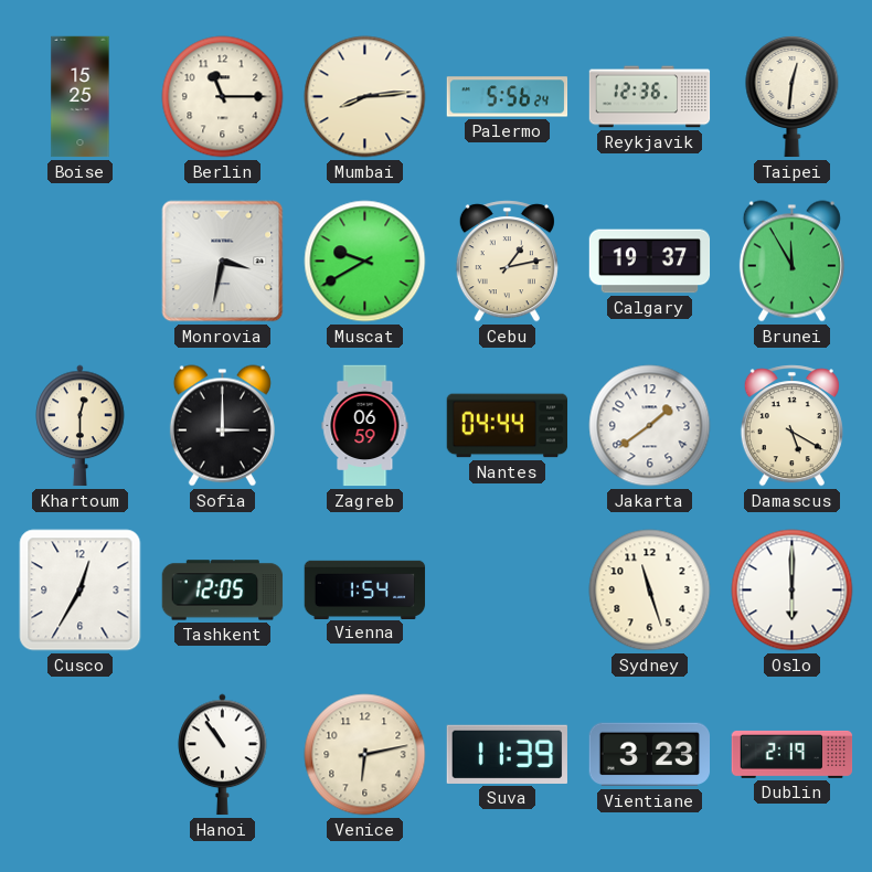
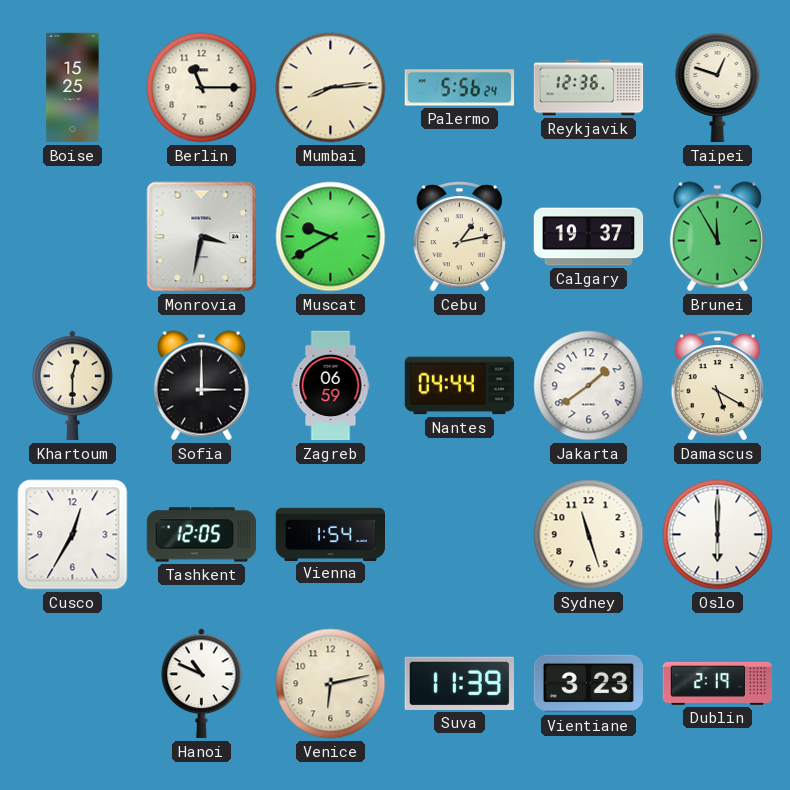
Taipei: 12:31 -> 12:48 (718, 87)
Hanoi: 10:54 -> 10:49 (202, 684)
